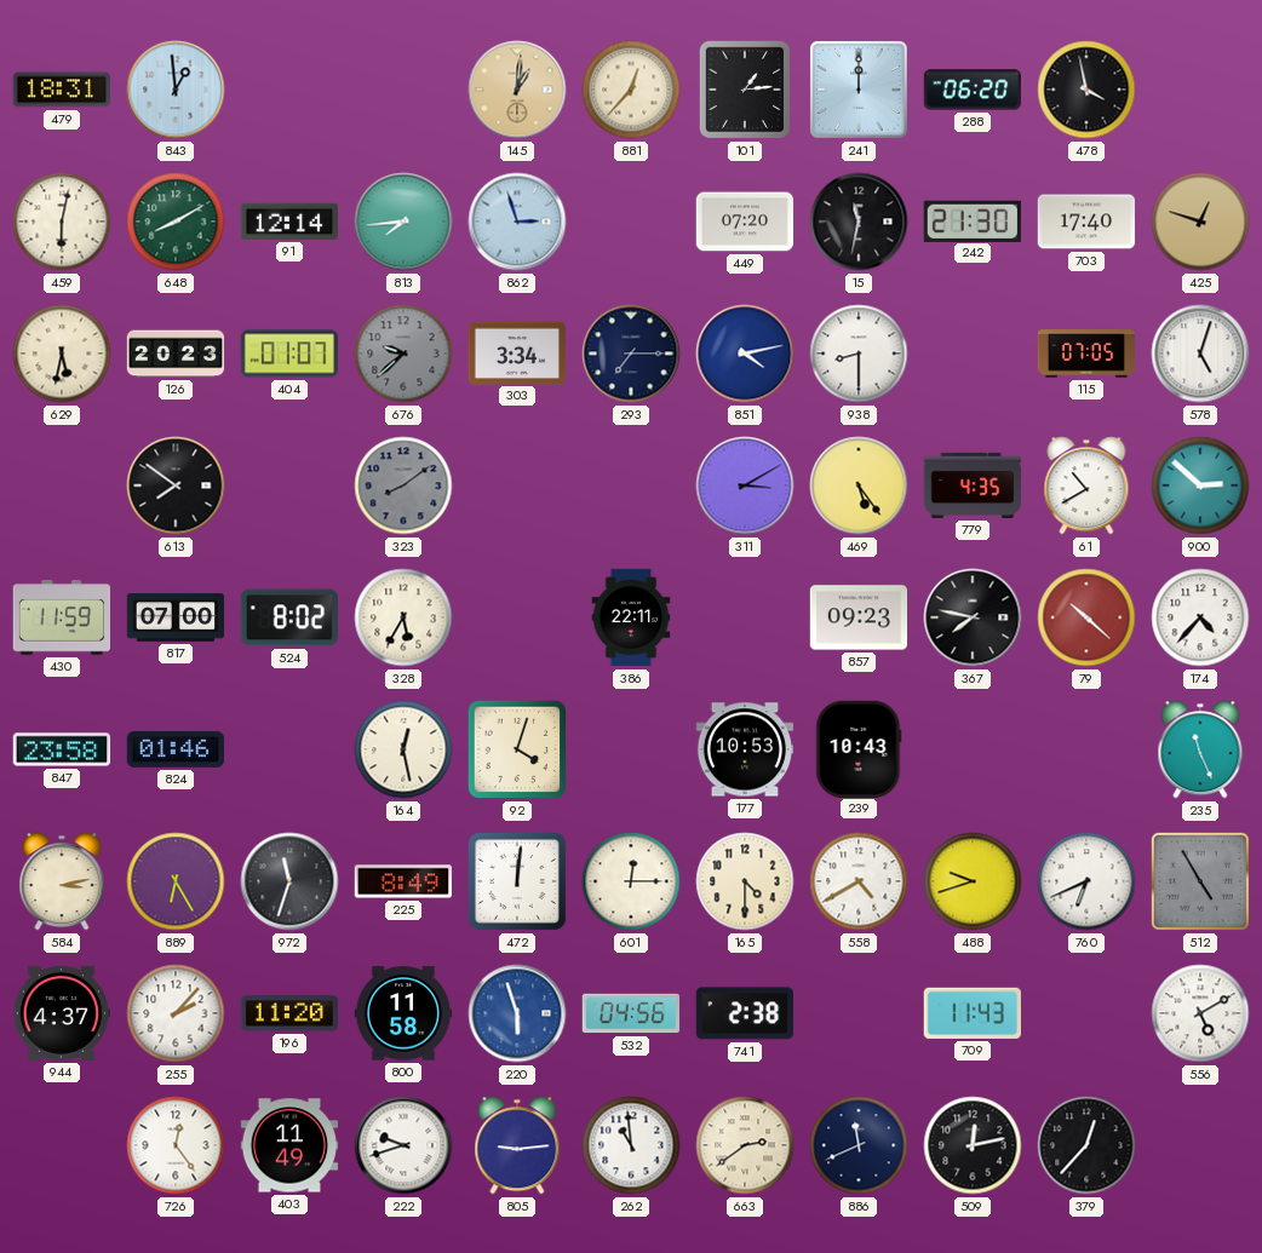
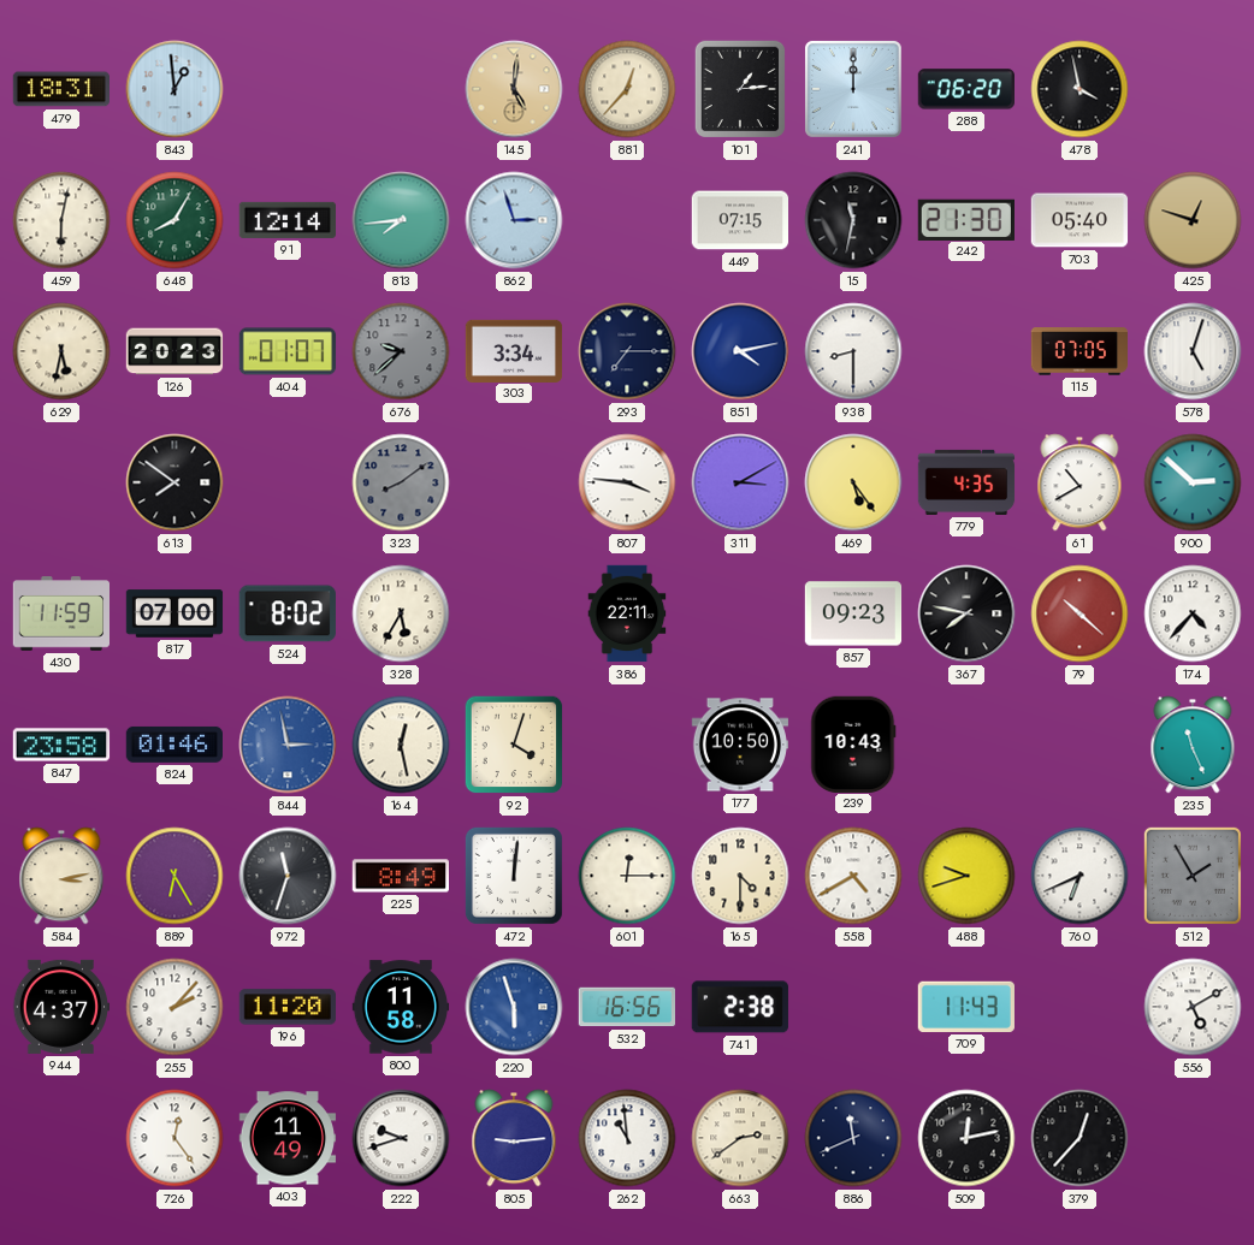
145: 1:01 -> 5:01 (514, 89)
648: 8:10 -> 8:05 (175, 220)
449: 07:20 -> 07:15 (740, 220)
703: 17:40 -> 05:40 (1079, 220)
807: none -> 3:46 (627, 482)
844: none -> 2:58 (288, 745)
177: 10:53 -> 10:50 (740, 745)
512: 4:55 -> 1:55 (1193, 876)
532: 04:56 -> 16:56 (627, 1007)
